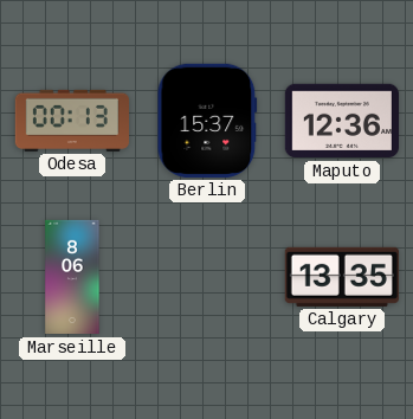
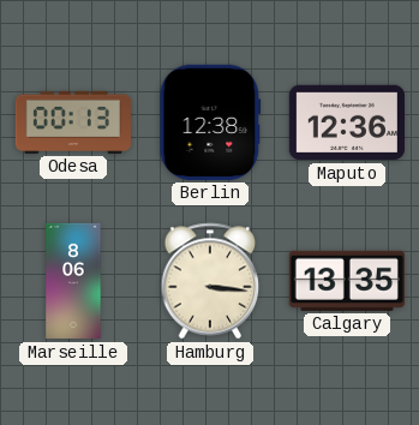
Berlin: 15:37 -> 12:38 (210, 122)
Hamburg: none -> 3:16 (210, 281)
